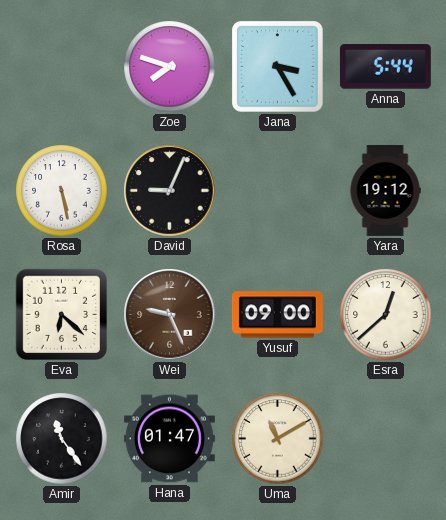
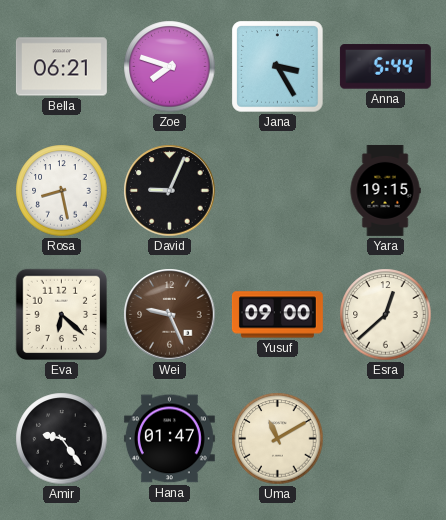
Bella: none -> 06:21 (61, 67)
Rosa: 5:28 -> 8:28 (62, 191)
Yara: 19:12 -> 19:15 (385, 190)
Amir: 11:24 -> 9:24 (62, 439)
